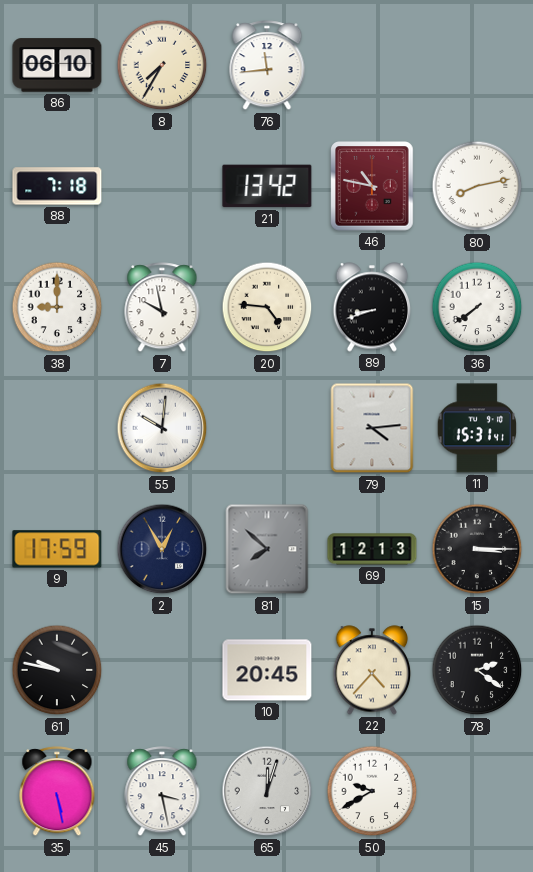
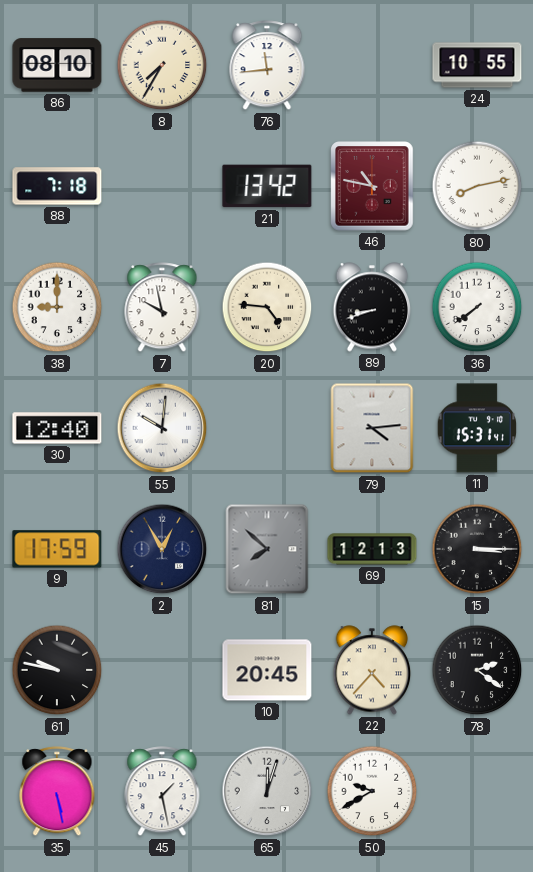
86: 06:10 -> 08:10 (57, 65)
24: none -> 10:55 (477, 65)
30: none -> 12:40 (57, 428)
45: 3:28 -> 1:28 (162, 792)
